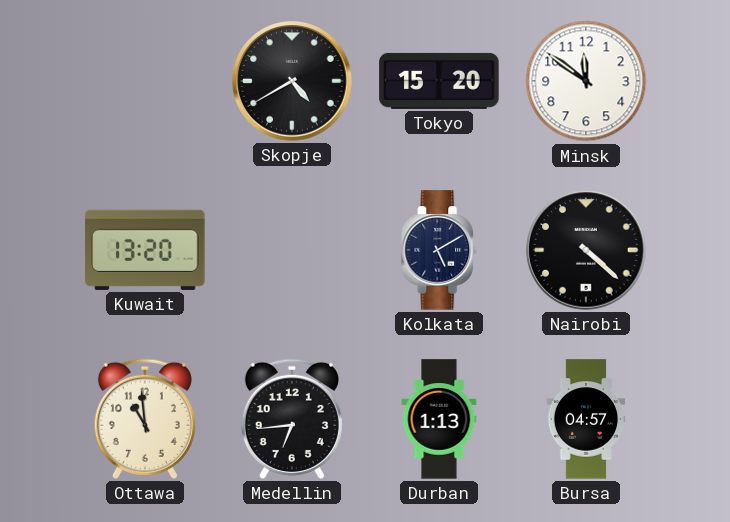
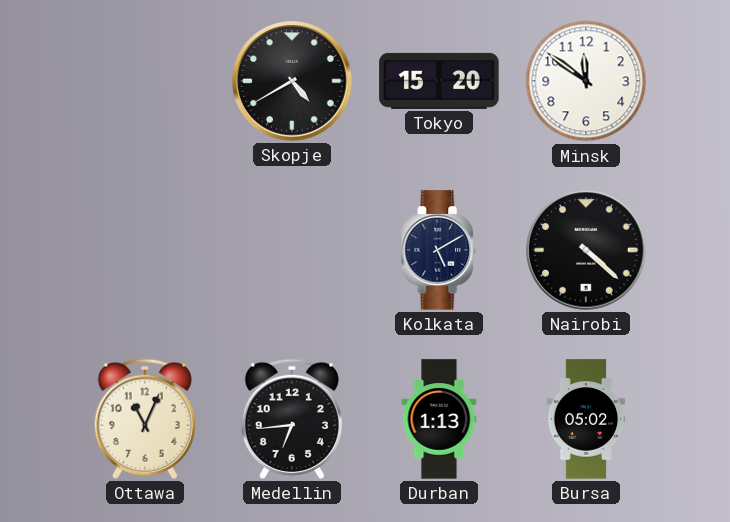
Kuwait: 13:20 -> none (145, 250)
Ottawa: 10:59 -> 11:04 (145, 419)
Bursa: 04:57 -> 05:02 (586, 419)
